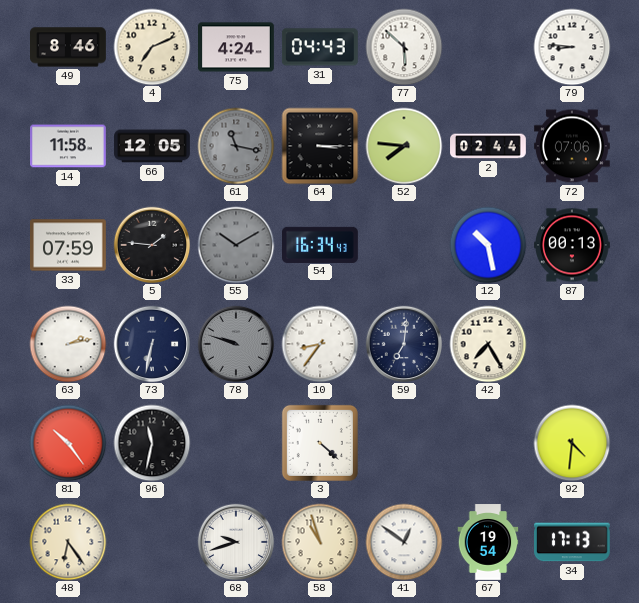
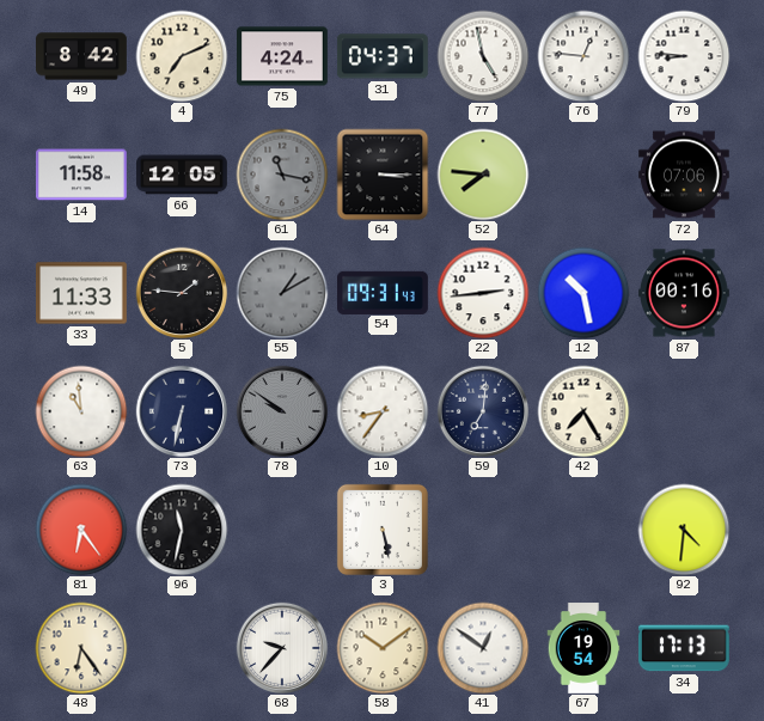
49: 8:46 -> 8:42 (82, 56)
31: 04:43 -> 04:37 (383, 56)
77: 5:52 -> 4:58 (483, 56)
76: none -> 12:46 (583, 56)
2: 02:44 -> none (488, 146)
33: 07:59 -> 11:33 (82, 293)
55: 10:10 -> 1:10 (282, 293)
54: 16:34 -> 09:31 (384, 292)
22: none -> 2:44 (483, 293)
87: 00:13 -> 00:16 (685, 293)
63: 2:13 -> 10:59 (81, 411)
78: 9:48 -> 9:51 (282, 411)
81: 10:24 -> 6:24 (81, 530)
3: 4:22 -> 5:28 (383, 530)
68: 9:42 -> 9:37 (282, 648)
58: 10:57 -> 10:09 (383, 648)
